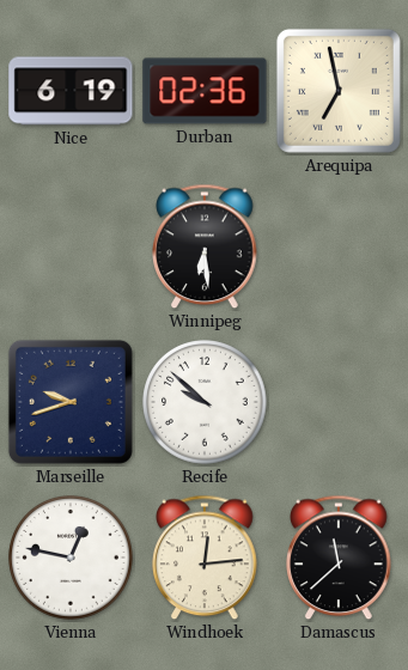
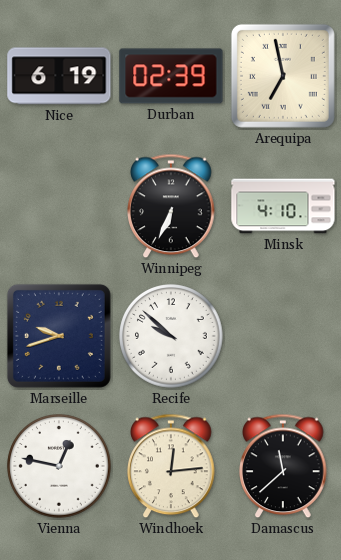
Durban: 02:36 -> 02:39 (171, 76)
Winnipeg: 6:29 -> 6:34 (171, 206)
Minsk: none -> 4:10 (283, 206)
